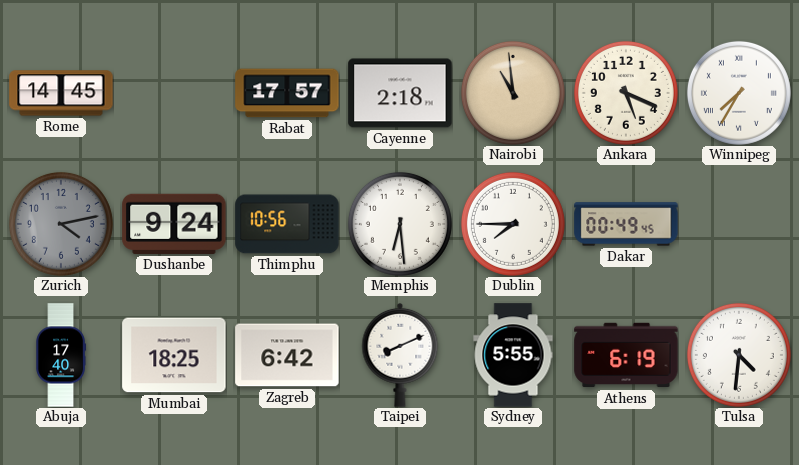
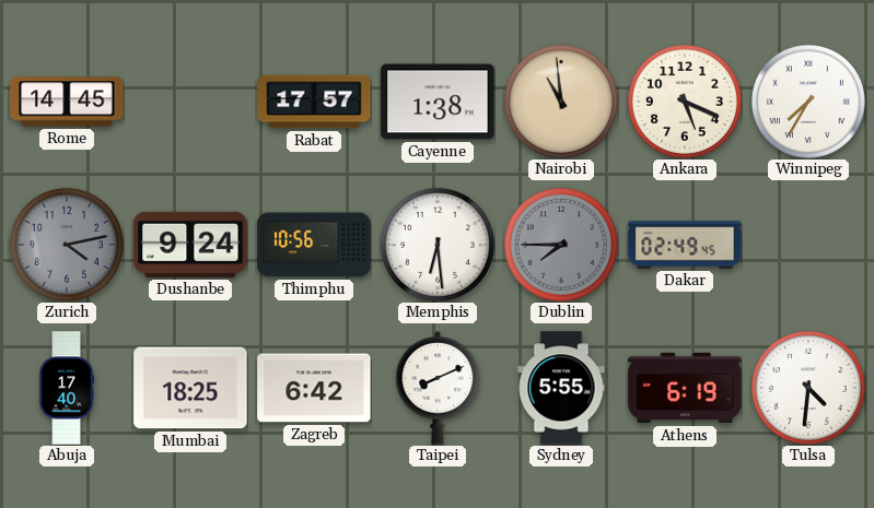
Cayenne: 2:18 -> 1:38 (438, 102)
Dublin dial: white -> grey (561, 245)
Dakar: 00:49 -> 02:49 (685, 245)
